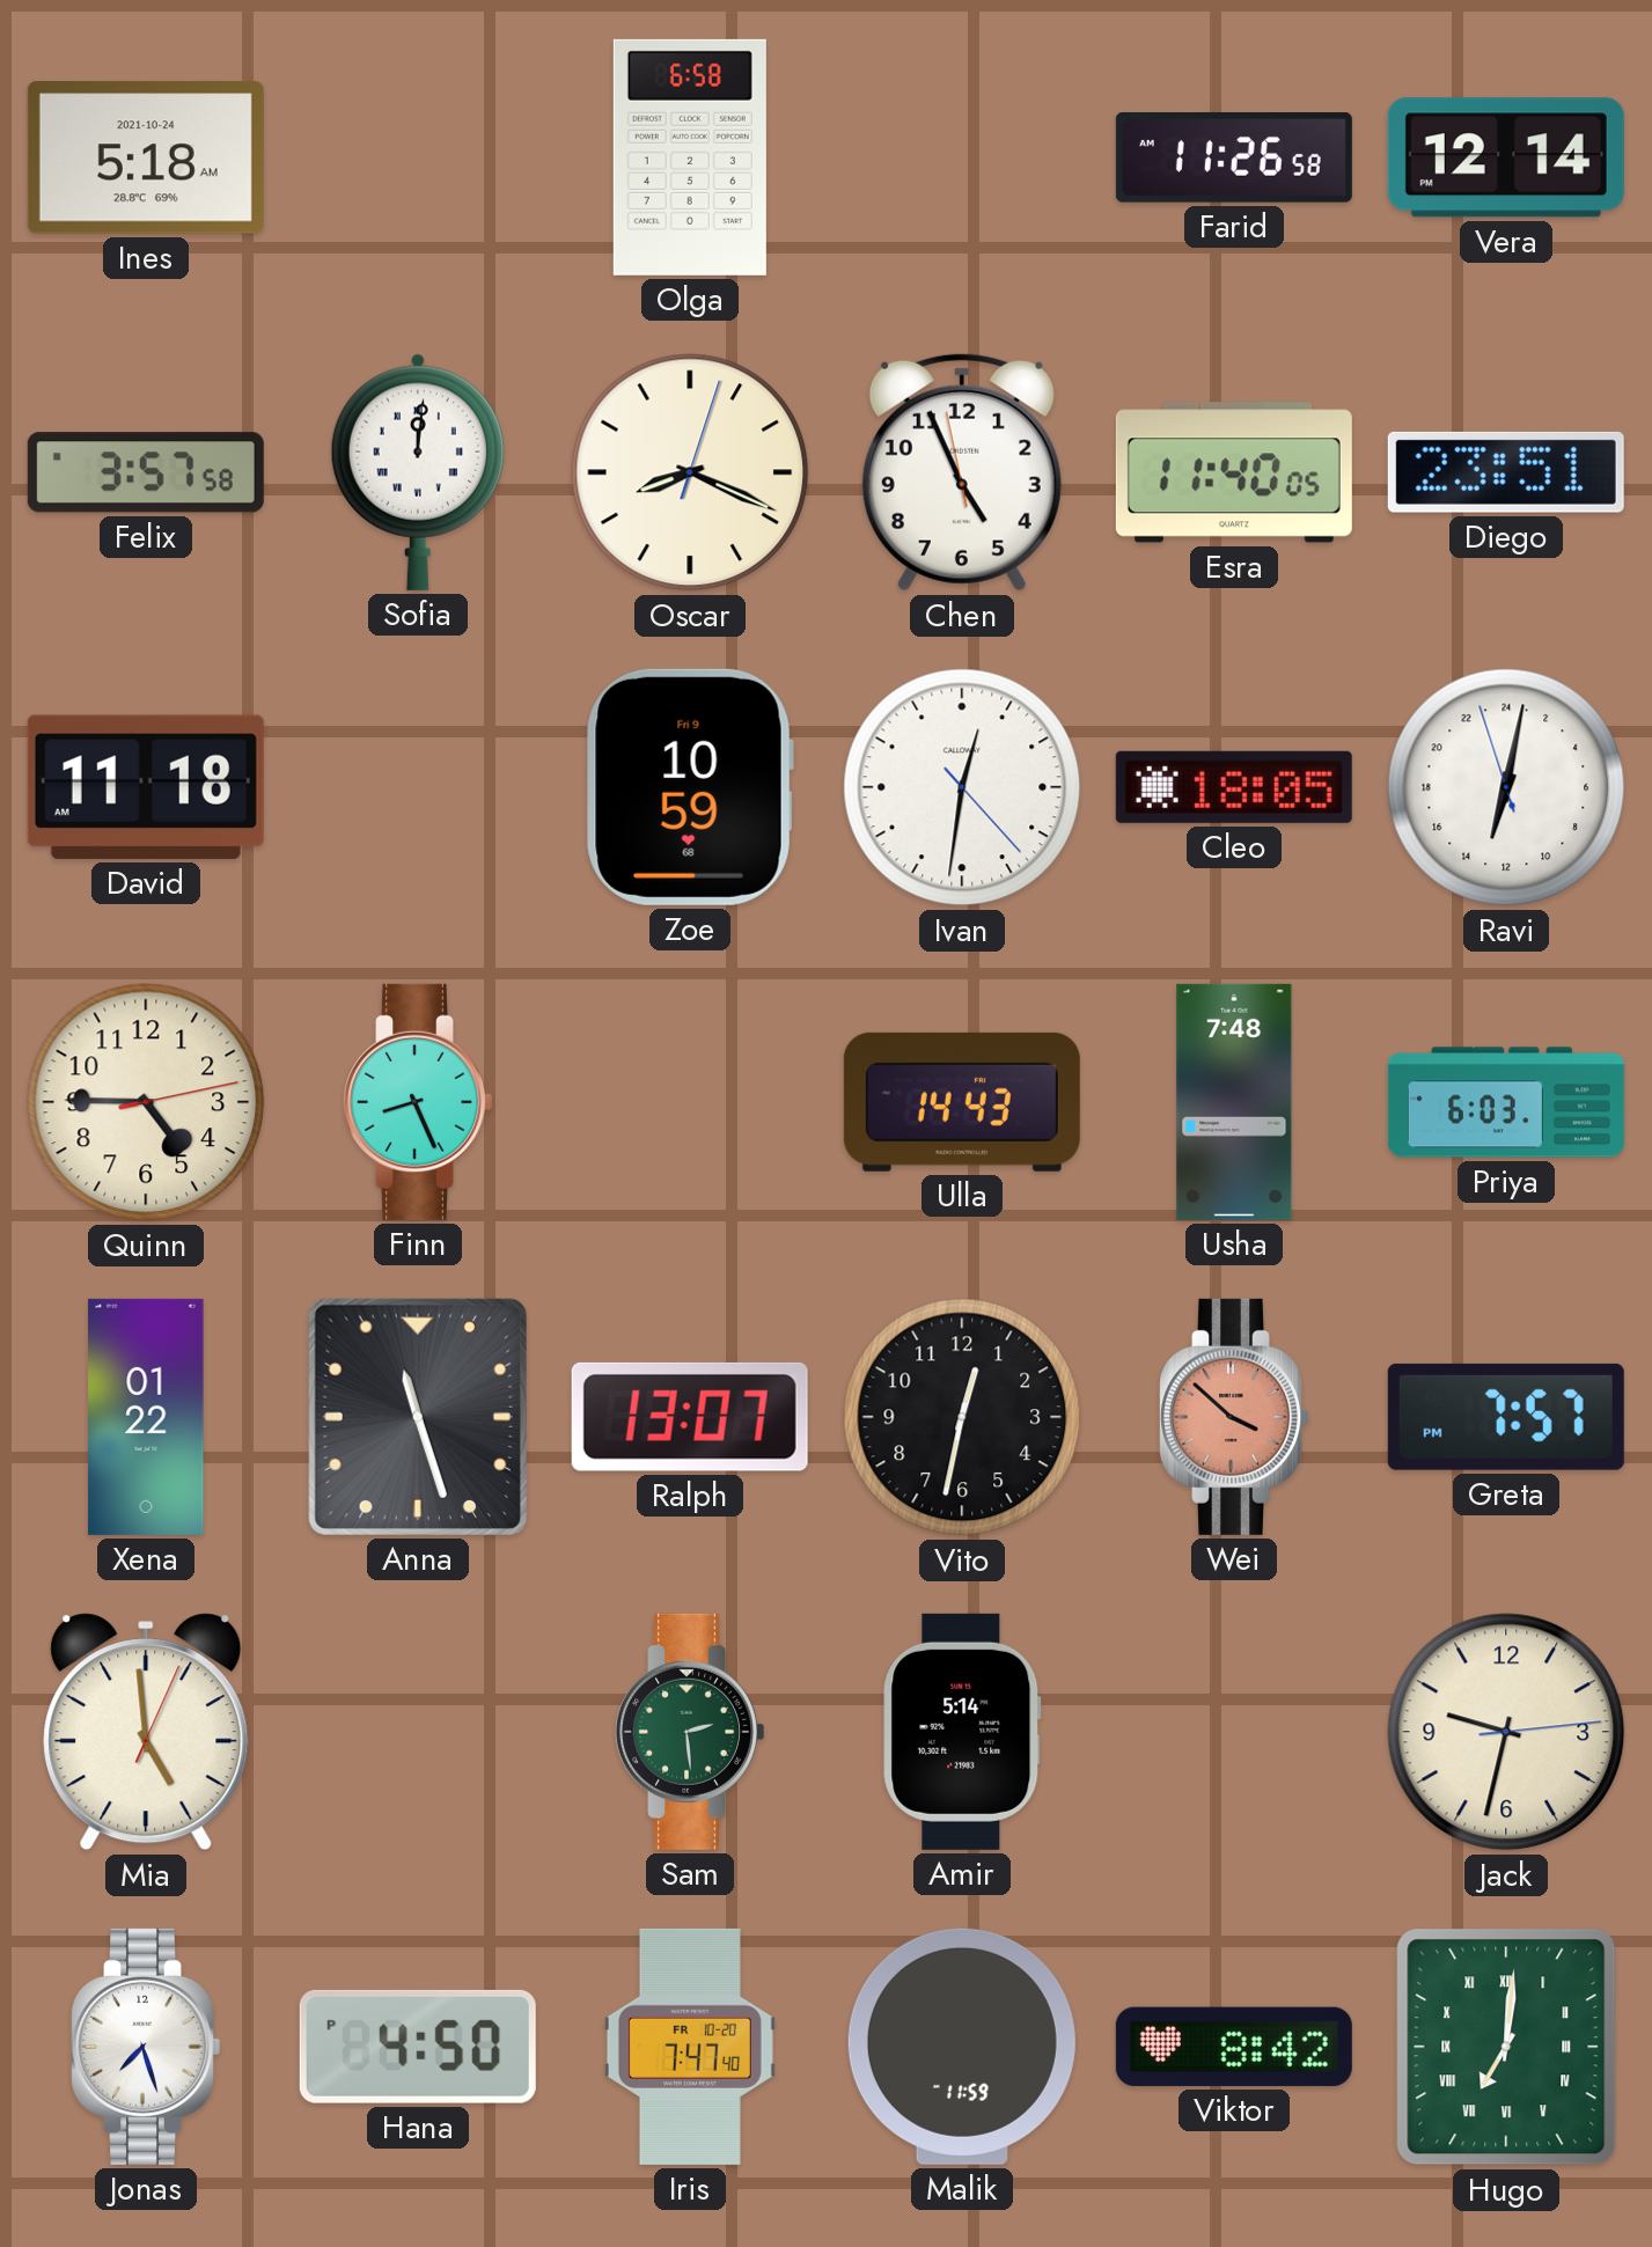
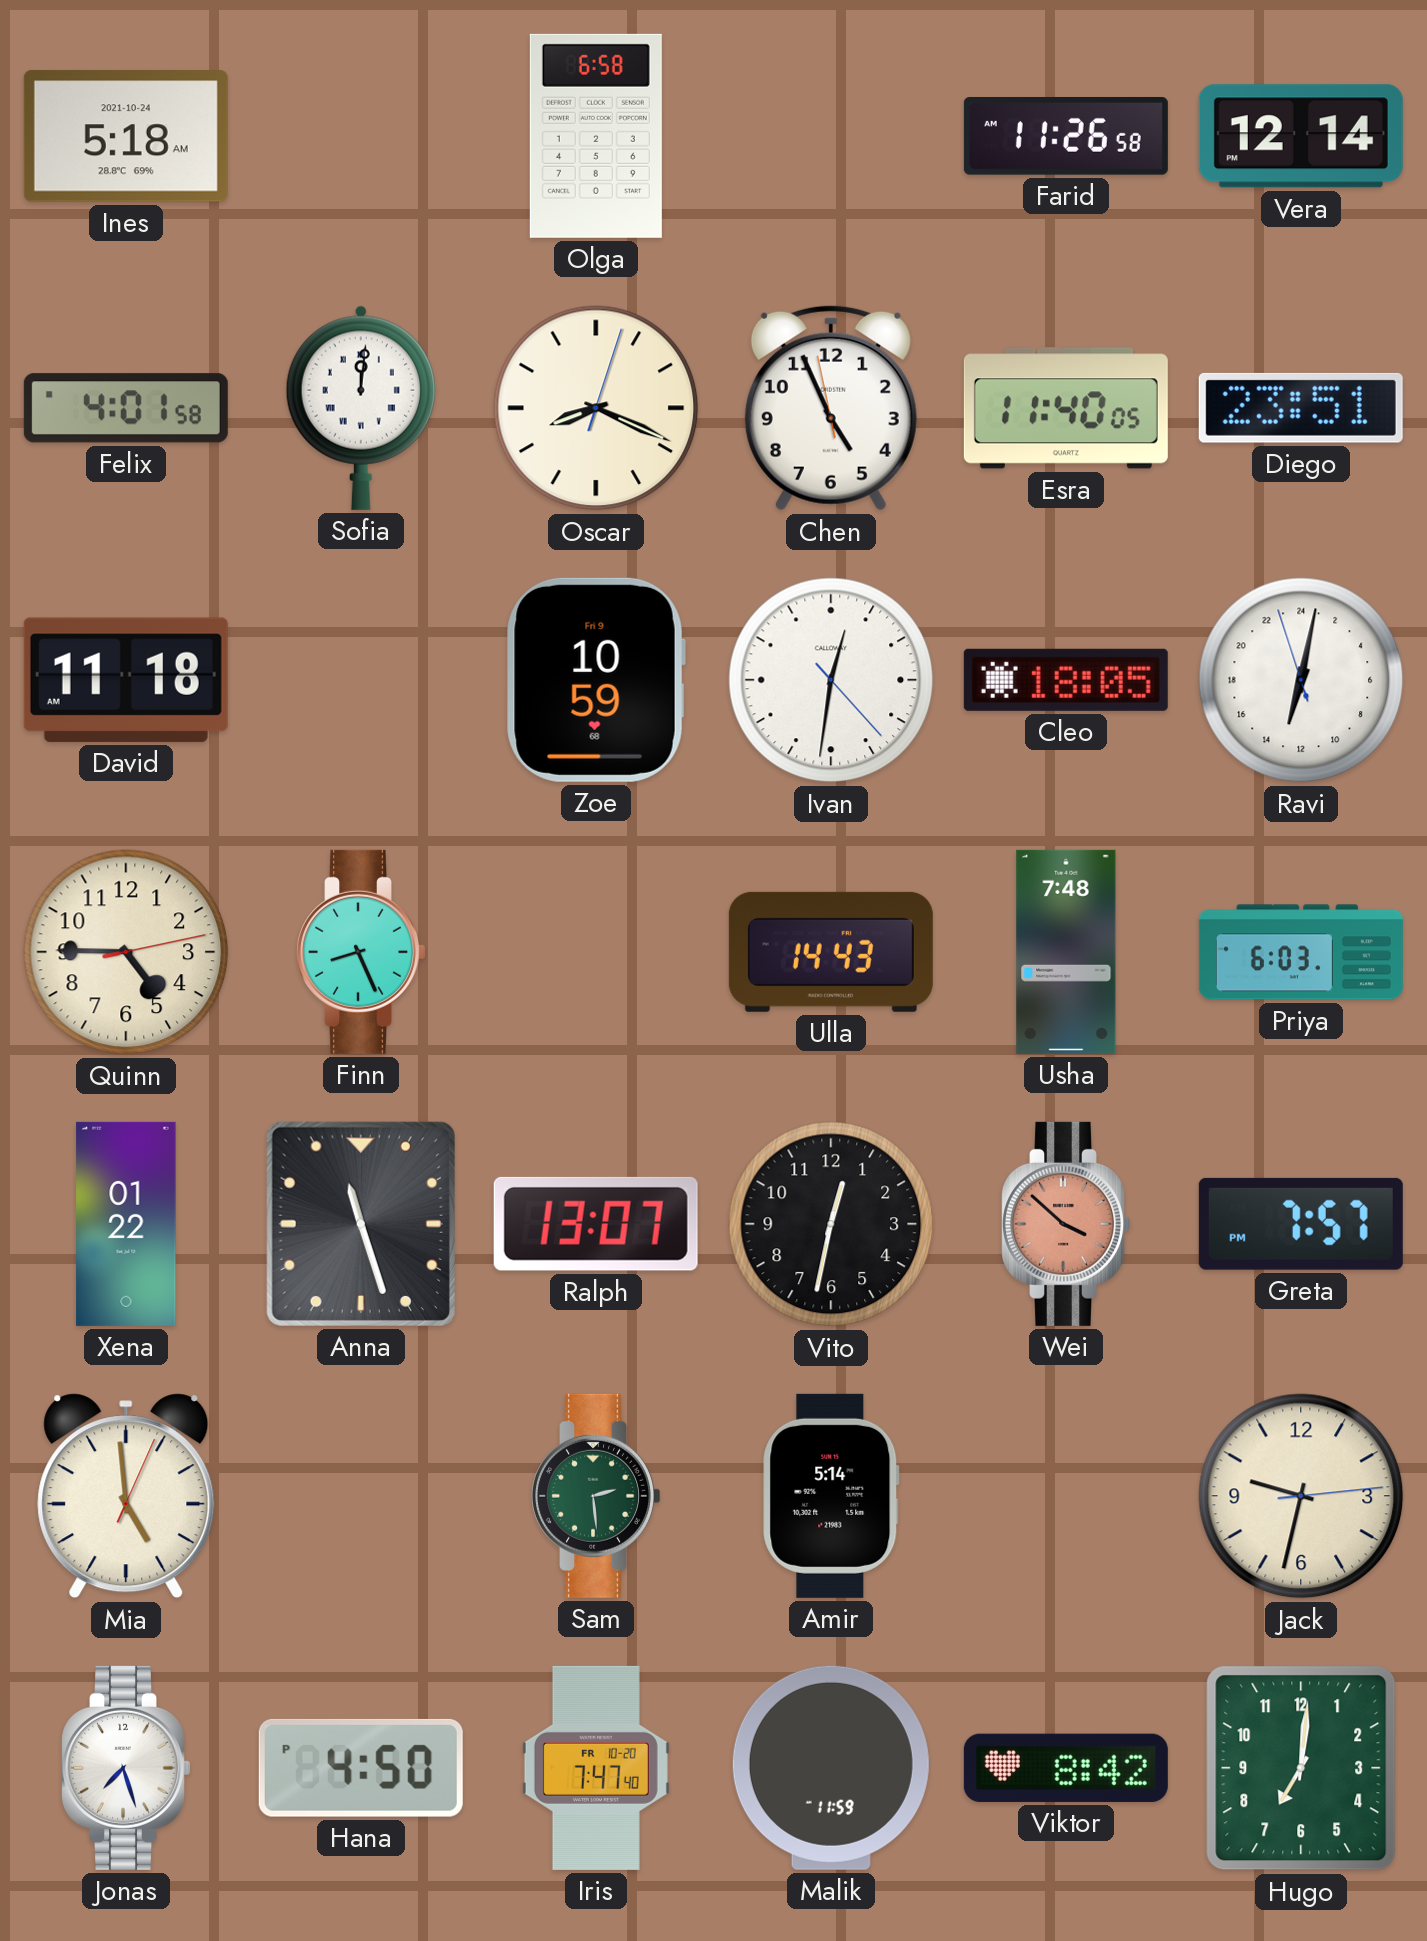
Felix: 3:57 -> 4:01 (126, 408)
Hugo numerals: Roman -> Arabic (1301, 1768)
